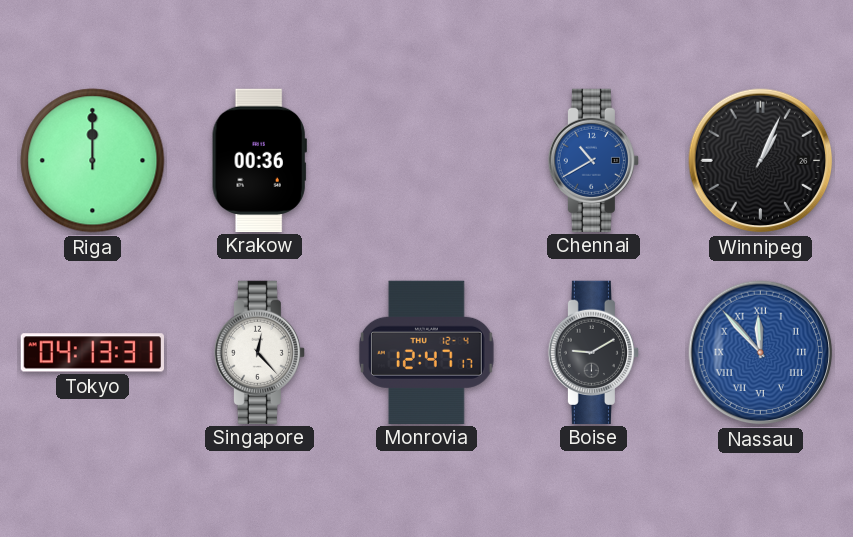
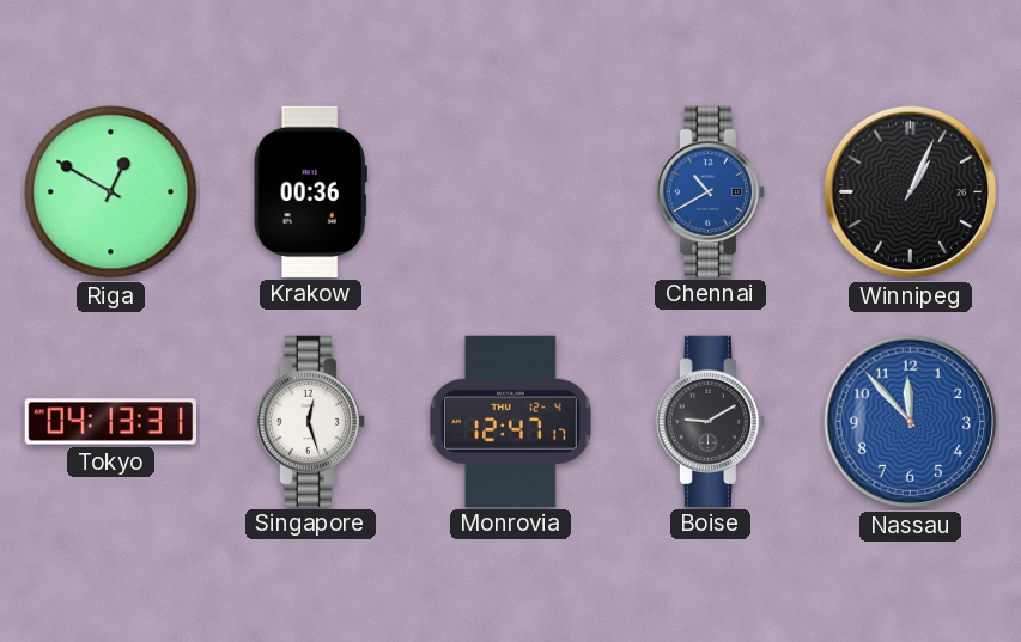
Riga: 12:00 -> 12:50 (111, 192)
Singapore: 12:23 -> 12:27 (310, 421)
Nassau numerals: Roman -> Arabic (911, 422)
